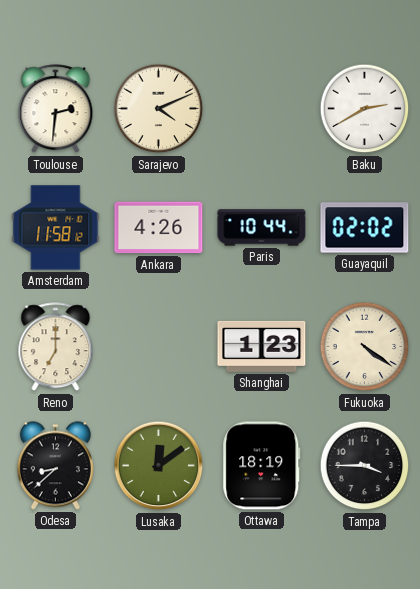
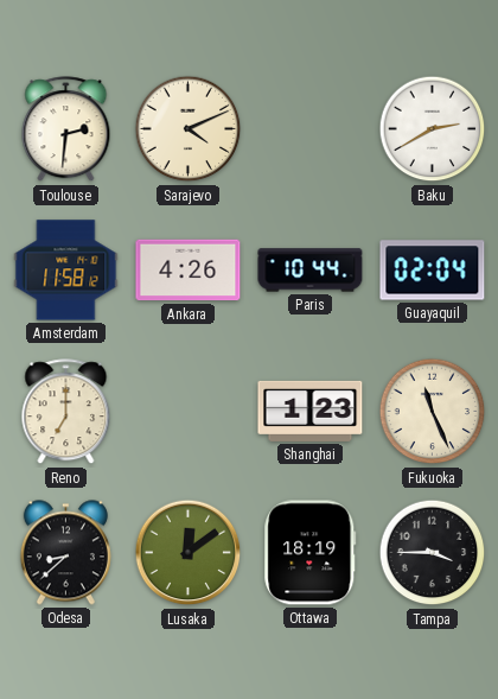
Guayaquil: 02:02 -> 02:04 (433, 271)
Fukuoka: 4:21 -> 11:26 (433, 412)
